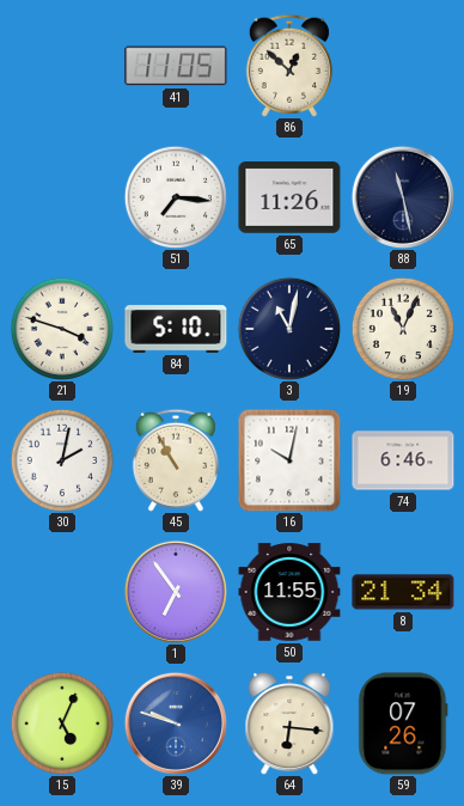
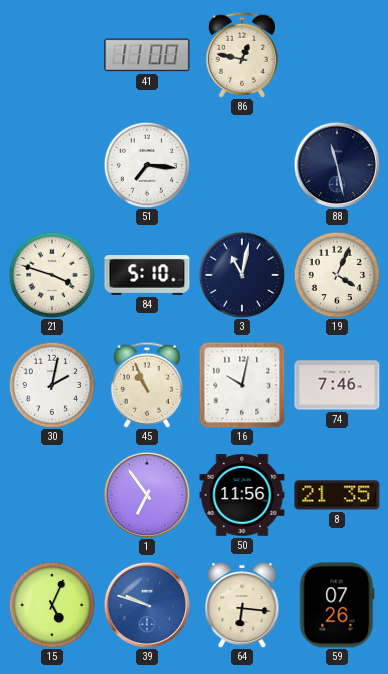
41: 11:05 -> 11:00 (147, 55)
86: 12:52 -> 12:47 (242, 55)
65: 11:26 -> none (289, 197)
19: 11:04 -> 4:04 (337, 275)
45: 10:55 -> 10:56 (147, 385)
74: 6:46 -> 7:46 (337, 385)
50: 11:55 -> 11:56 (242, 495)
8: 21:34 -> 21:35 (337, 495)
